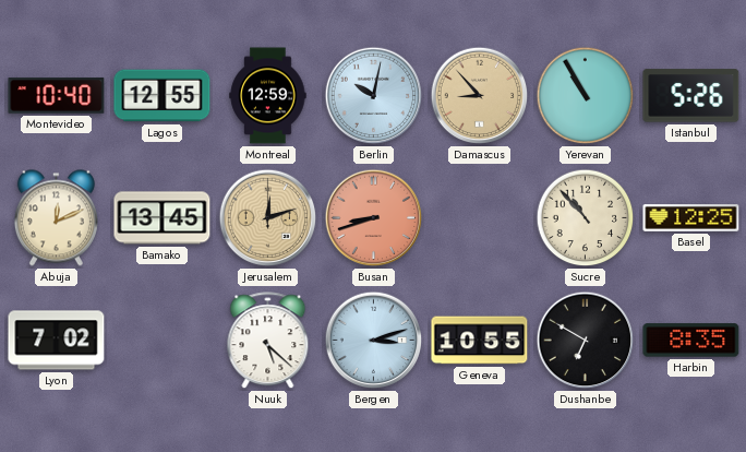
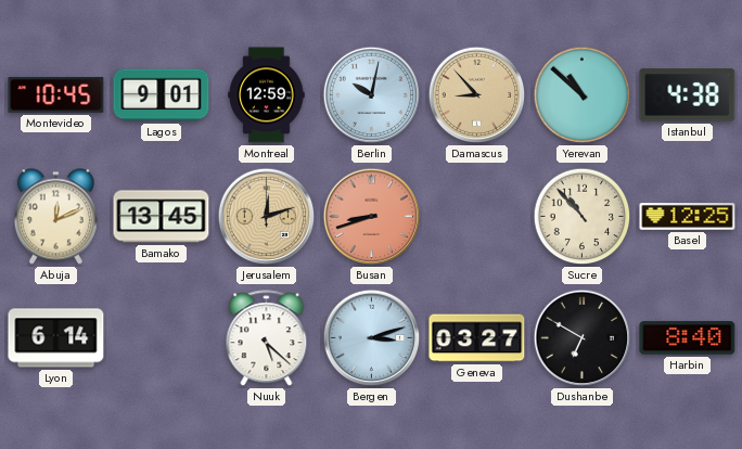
Montevideo: 10:40 -> 10:45 (56, 95)
Lagos: 12:55 -> 9:01 (162, 95)
Yerevan: 10:55 -> 10:52 (583, 95)
Istanbul: 5:26 -> 4:38 (688, 95)
Lyon: 7:02 -> 6:14 (56, 338)
Geneva: 10:55 -> 03:27 (477, 338)
Harbin: 8:35 -> 8:40 (688, 338)
